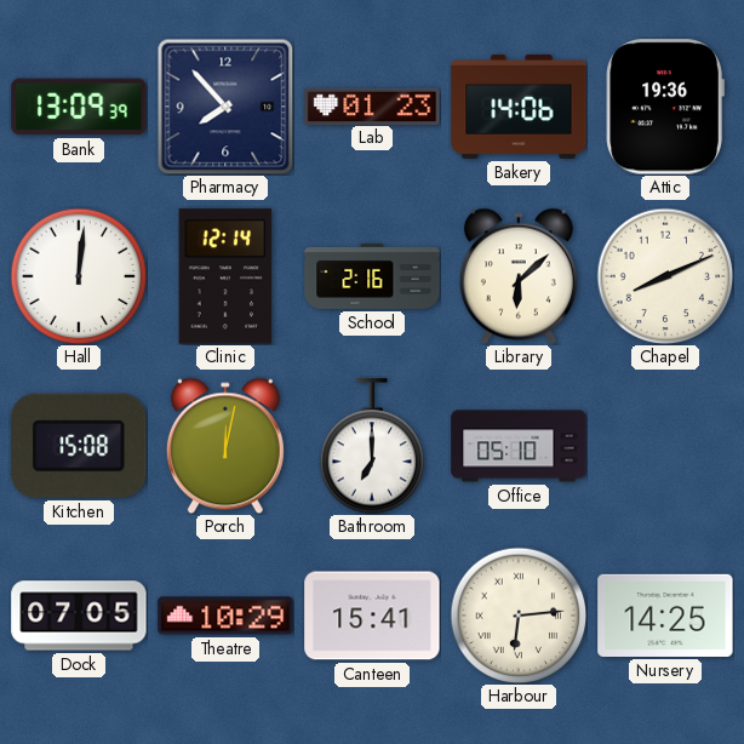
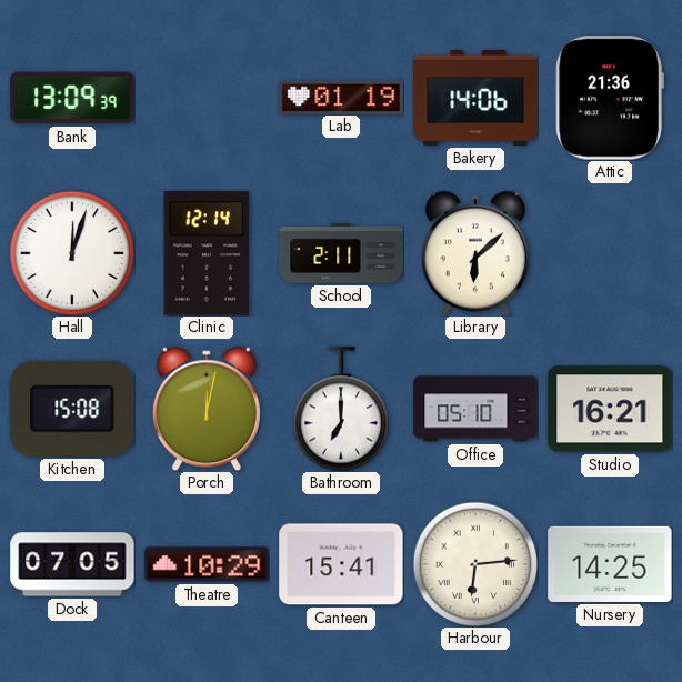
Pharmacy: 7:53 -> none (225, 107)
Lab: 01:23 -> 01:19 (341, 97)
Attic: 19:36 -> 21:36 (610, 98)
Hall: 12:01 -> 12:03 (72, 253)
School: 2:16 -> 2:11 (341, 254)
Chapel: 8:11 -> none (665, 276)
Studio: none -> 16:21 (610, 409)
